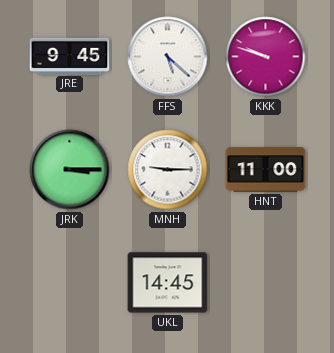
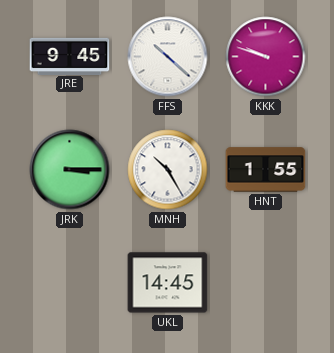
FFS: 5:22 -> 10:22 (168, 57)
MNH: 9:15 -> 10:25 (168, 170)
HNT: 11:00 -> 1:55 (266, 170)
